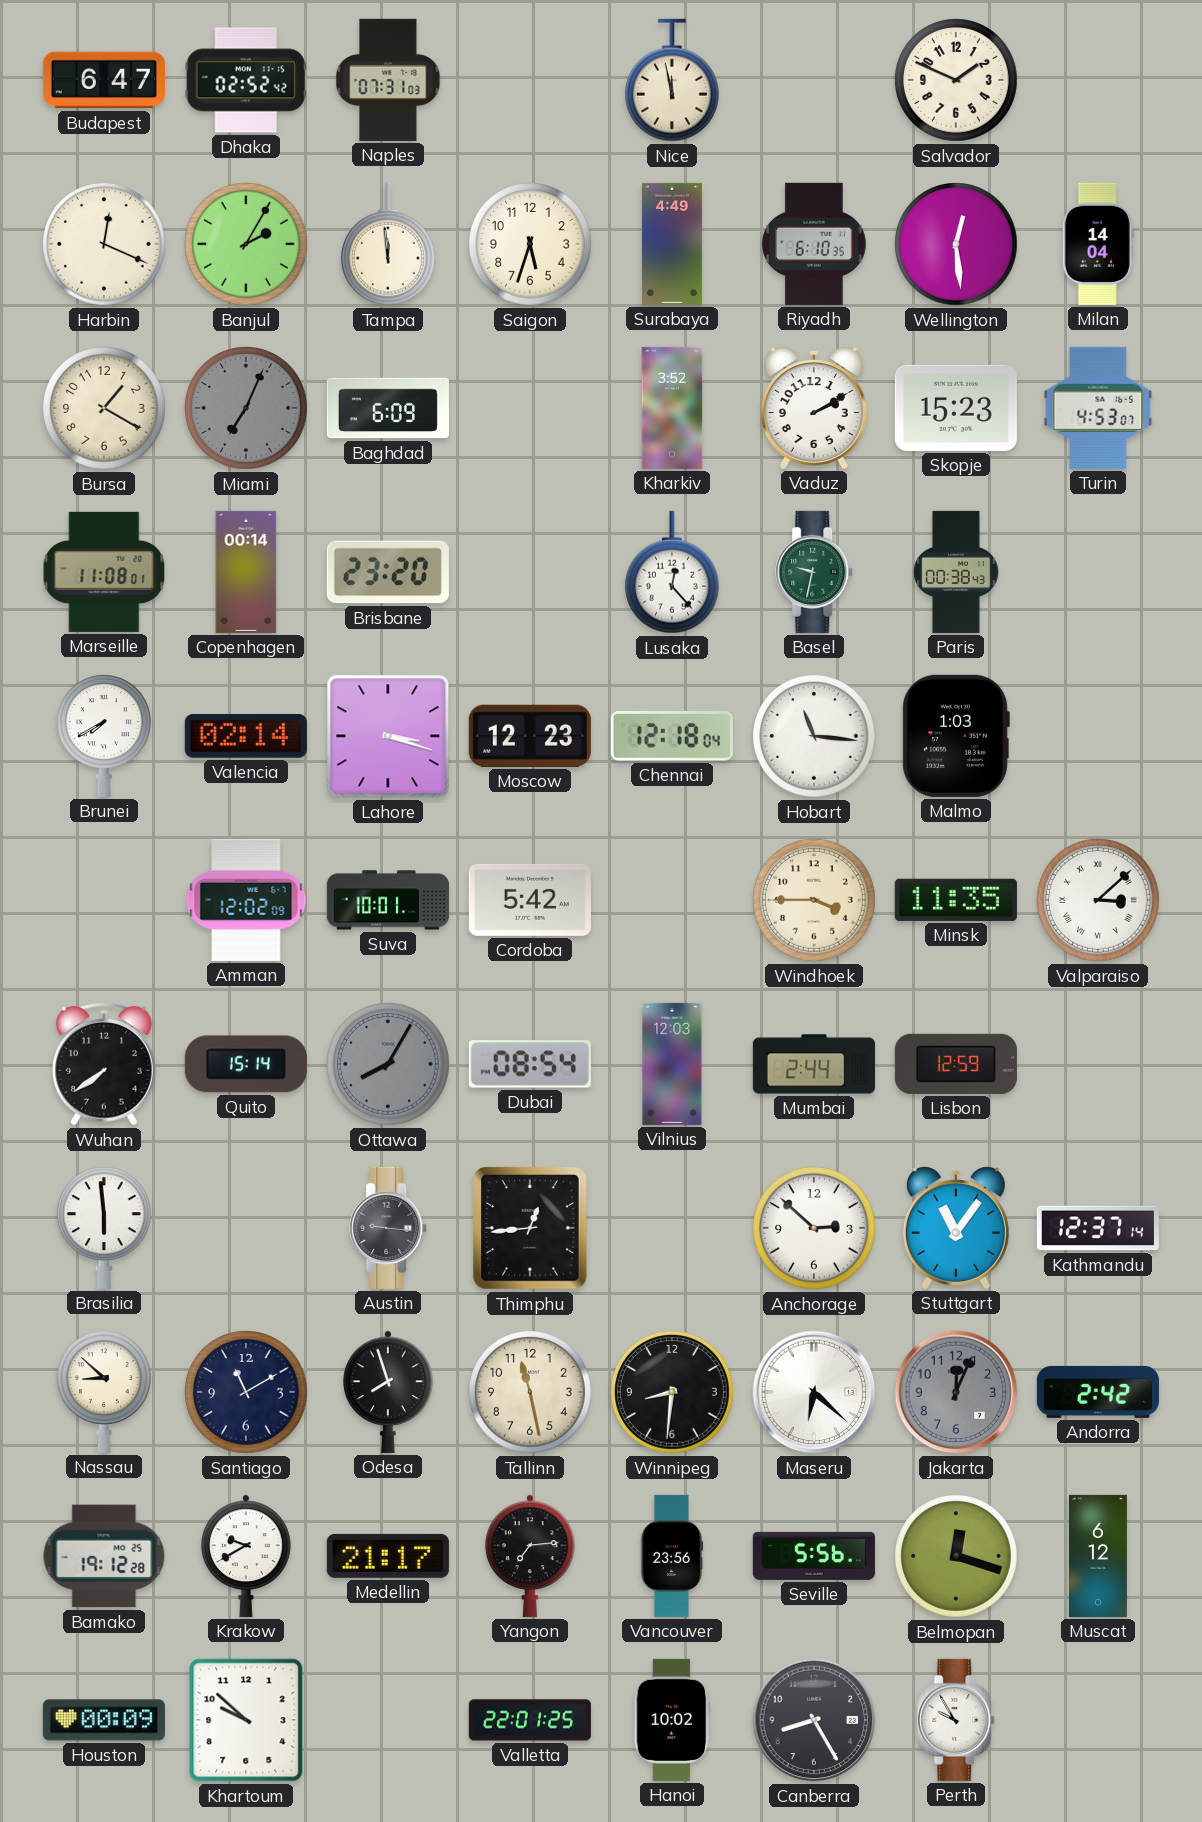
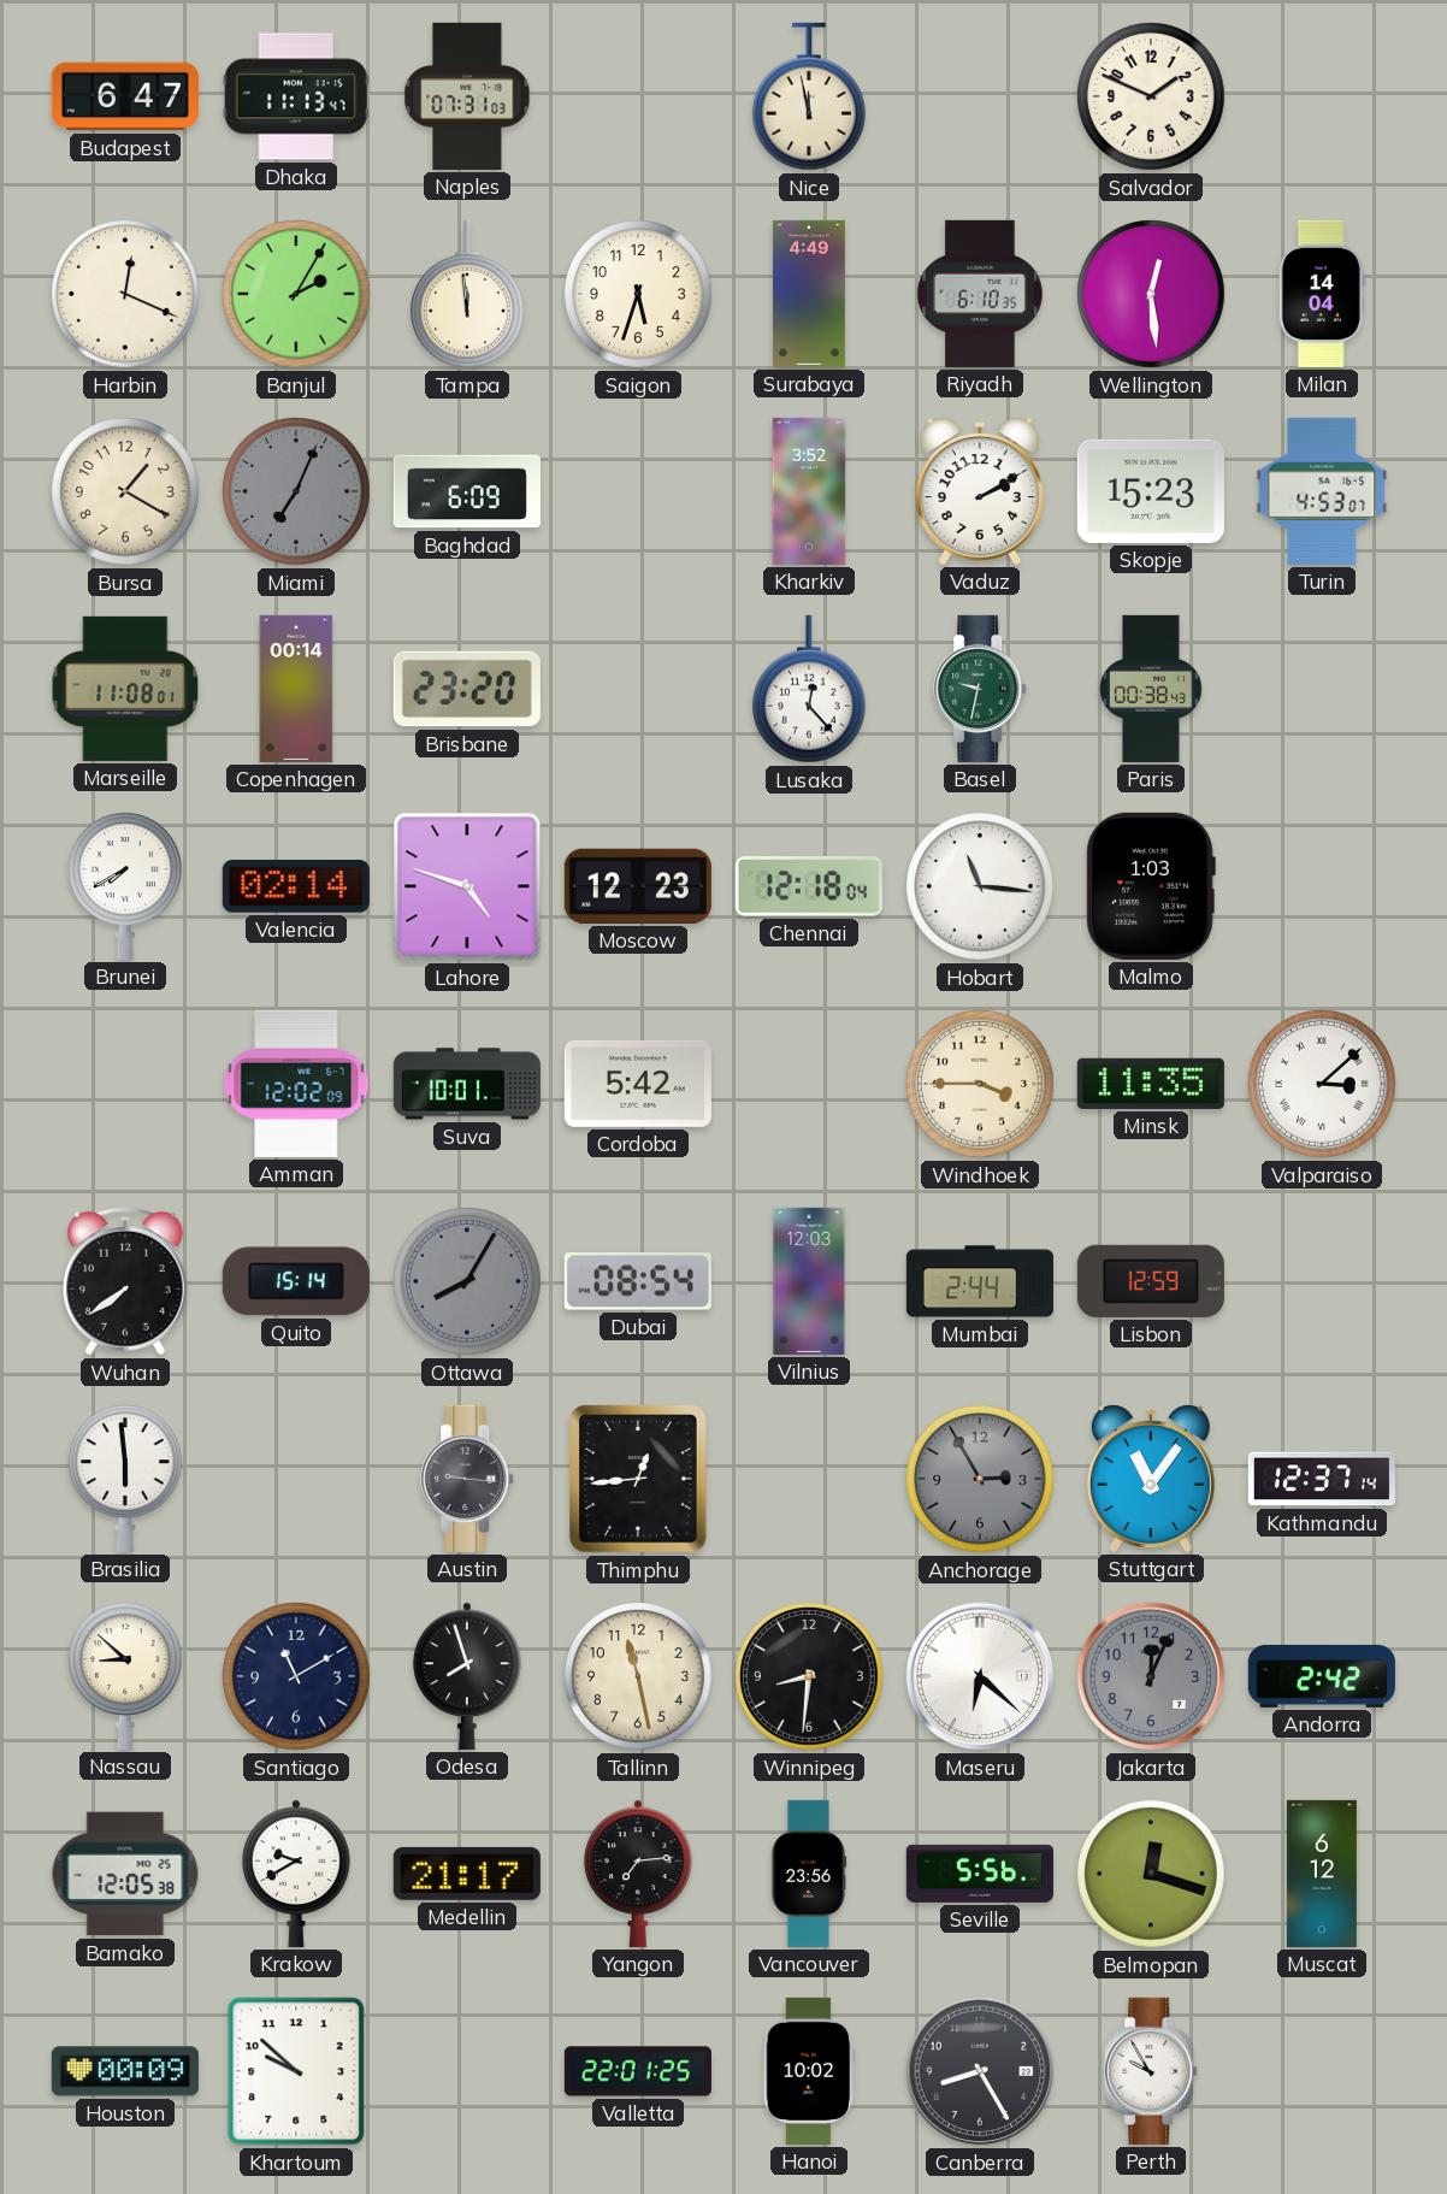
Dhaka: 02:52 -> 11:13 (296, 96)
Lahore: 3:18 -> 4:48 (467, 886)
Anchorage: 2:52 -> 2:55 (981, 1480)
Anchorage dial: white -> grey (981, 1480)
Bamako: 19:12 -> 12:05 (125, 1874)
